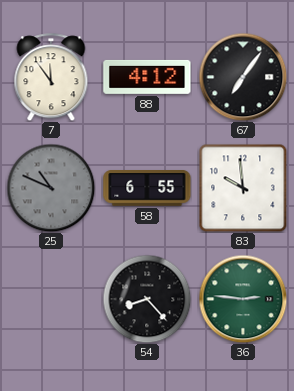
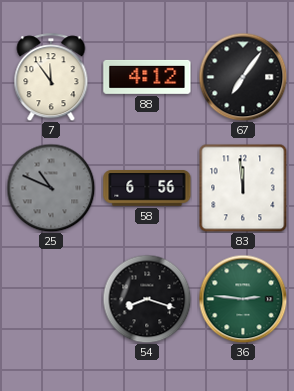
58: 6:55 -> 6:56 (147, 189)
83: 9:59 -> 11:59 (243, 188)
54: 8:23 -> 8:18 (147, 299)
